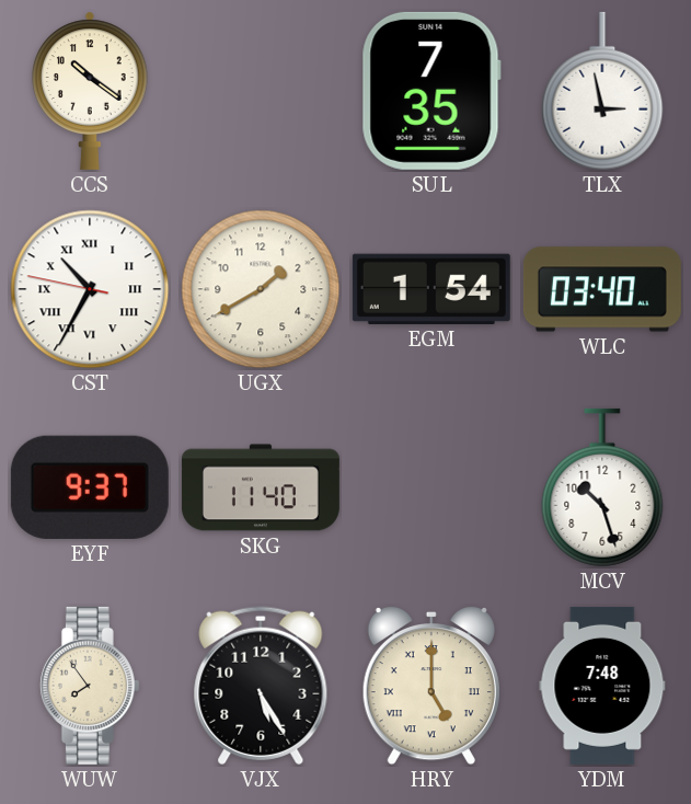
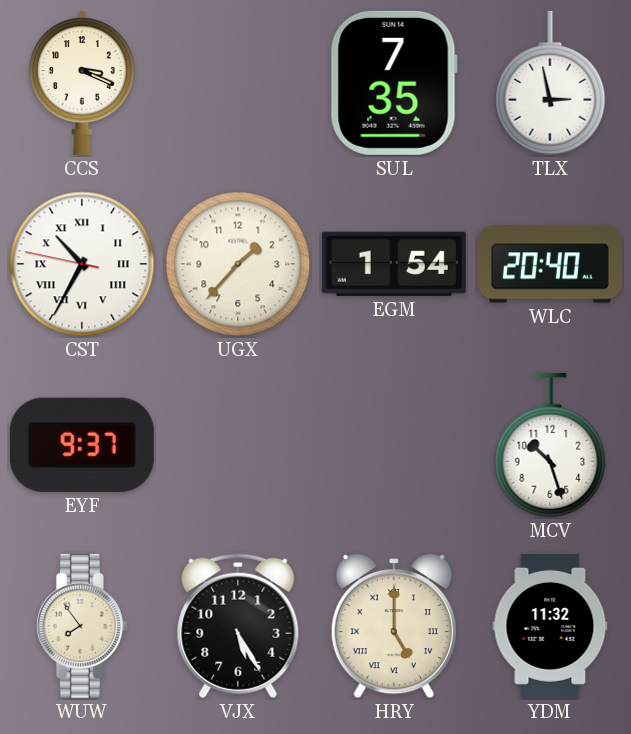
CCS: 10:21 -> 3:19 (83, 83)
UGX: 1:40 -> 1:37 (238, 264)
WLC: 03:40 -> 20:40 (550, 264)
SKG: 11:40 -> none (261, 487)
YDM: 7:48 -> 11:32 (550, 626)
